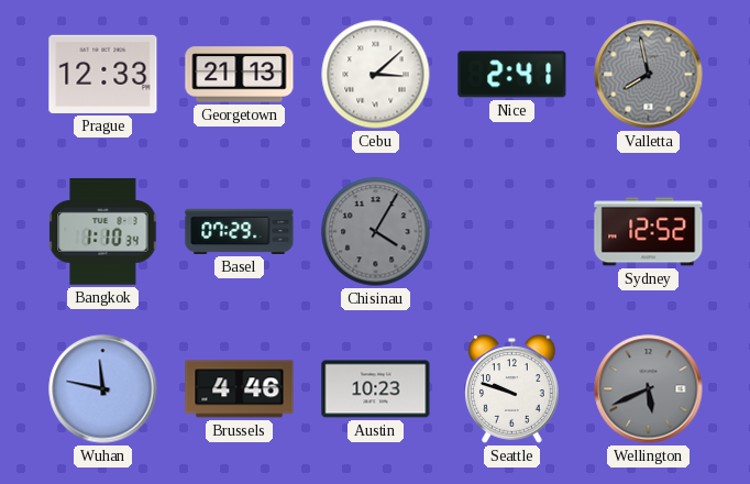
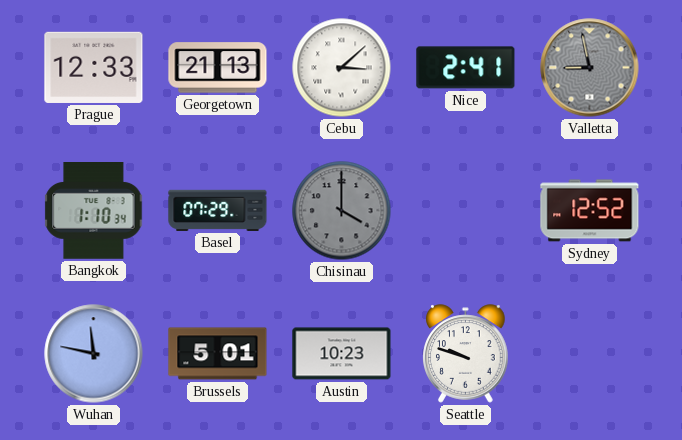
Valletta: 7:58 -> 8:58 (590, 68)
Chisinau: 4:05 -> 4:00 (342, 211)
Brussels: 4:46 -> 5:01 (218, 354)
Wellington: 5:41 -> none (649, 389)
